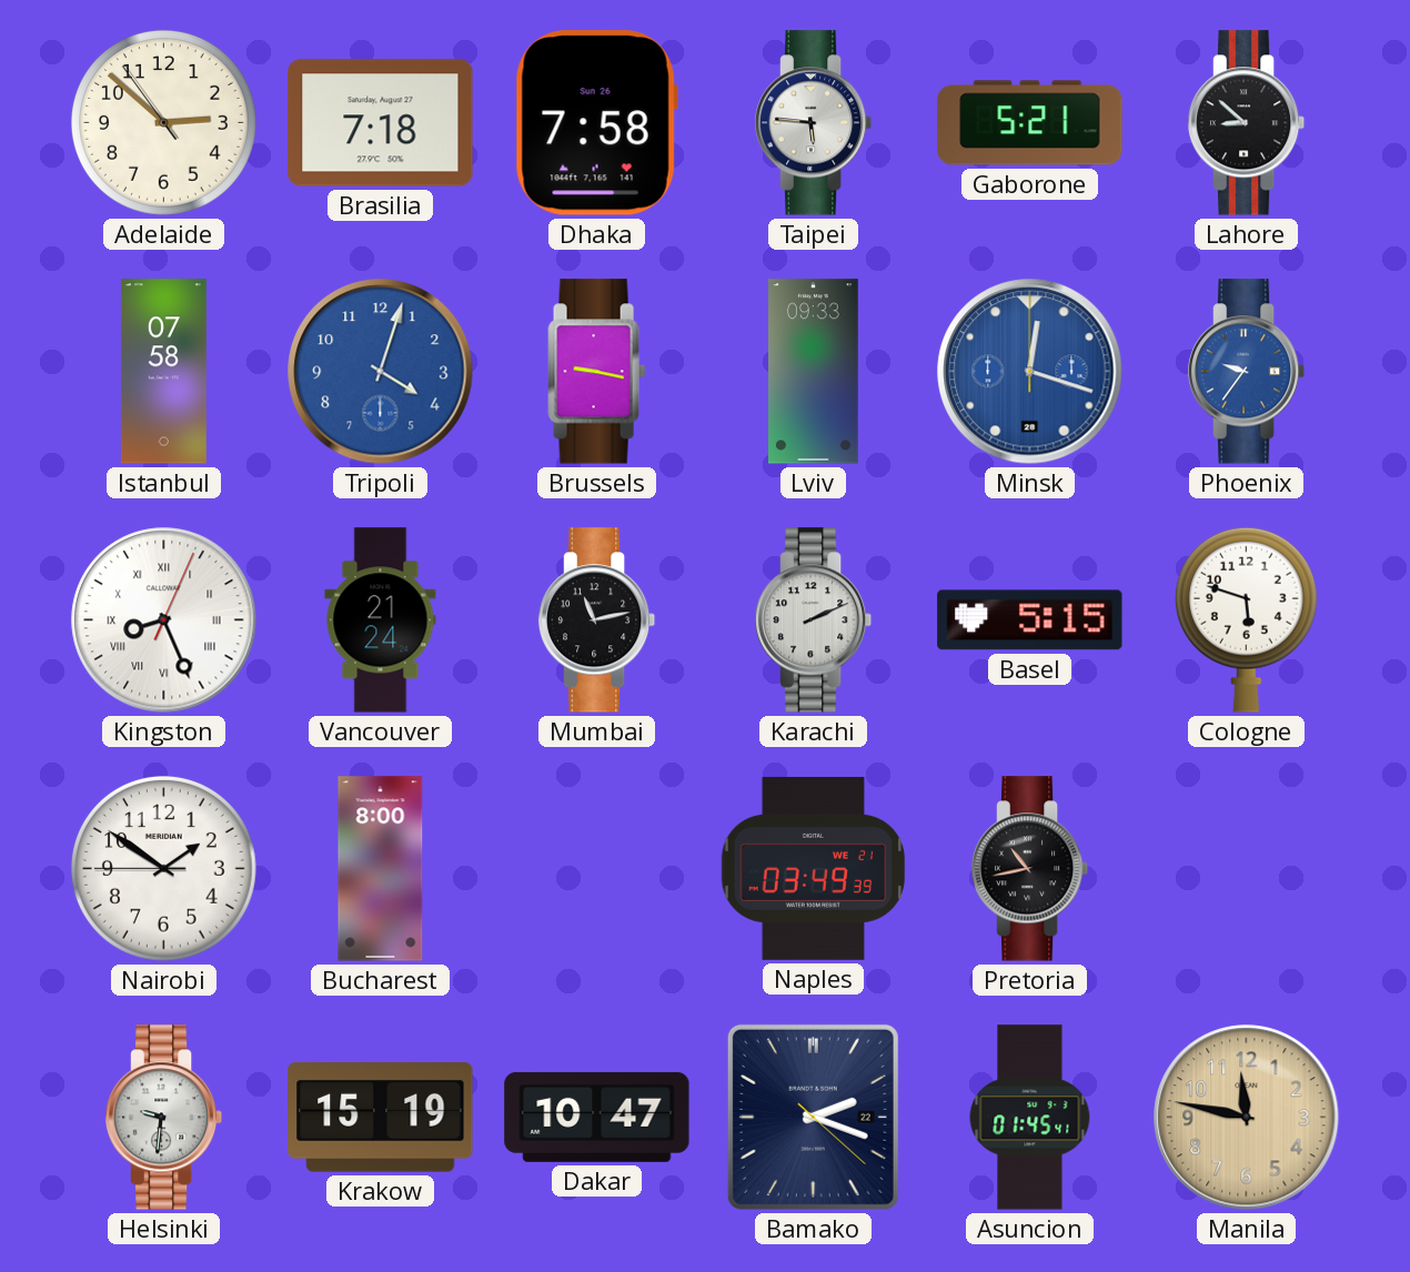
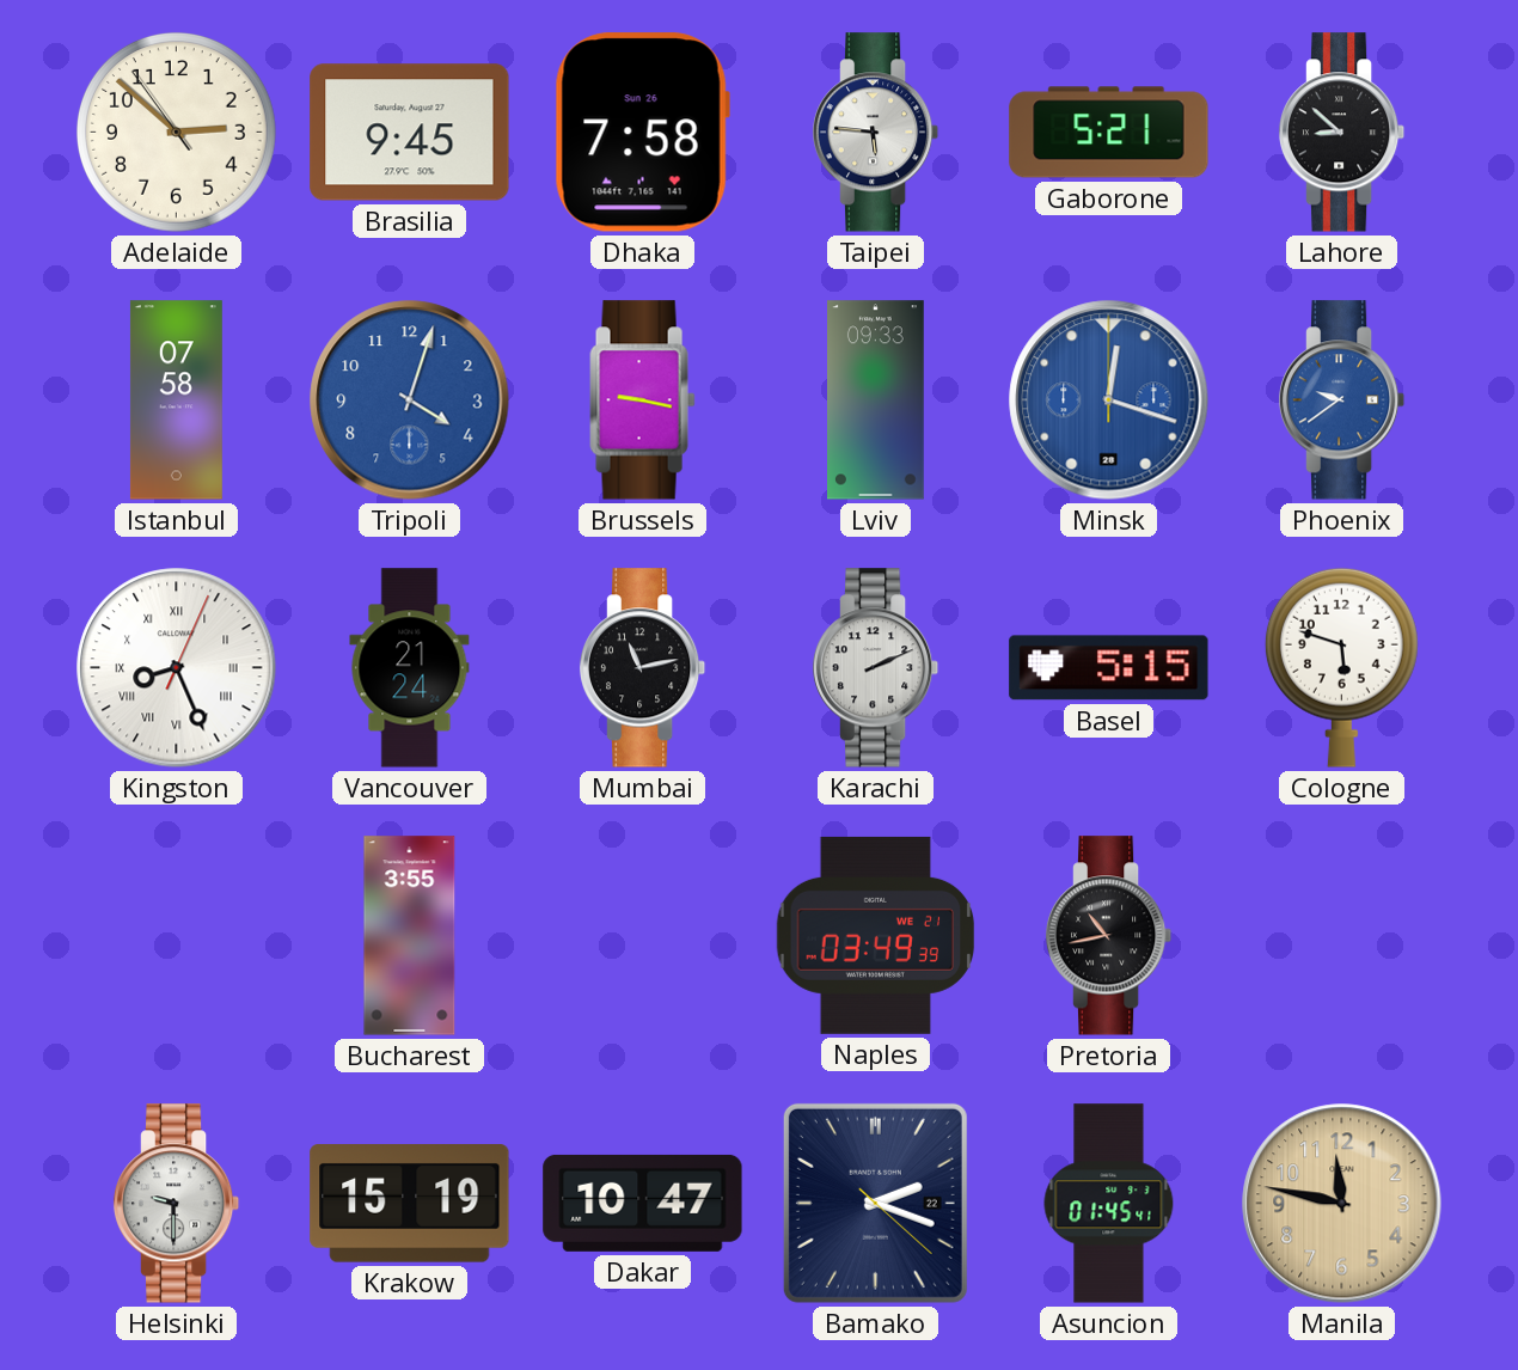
Brasilia: 7:18 -> 9:45 (410, 133)
Phoenix: 9:36 -> 9:39 (1342, 400)
Nairobi: 1:50 -> none (163, 868)
Bucharest: 8:00 -> 3:55 (410, 936)
Helsinki: 9:31 -> 9:30 (177, 1204)
